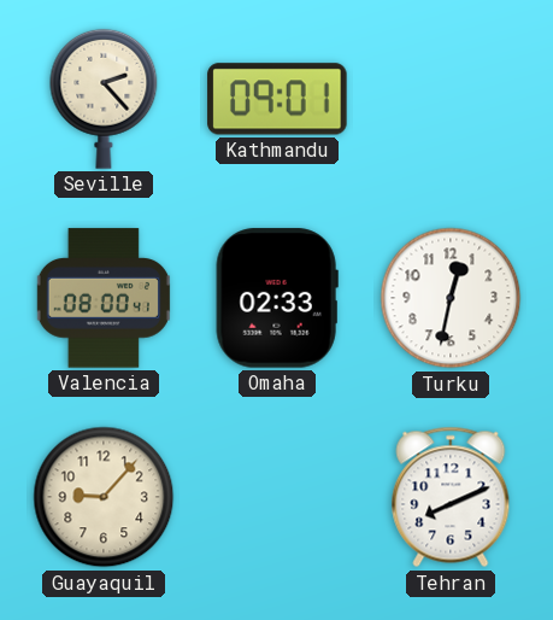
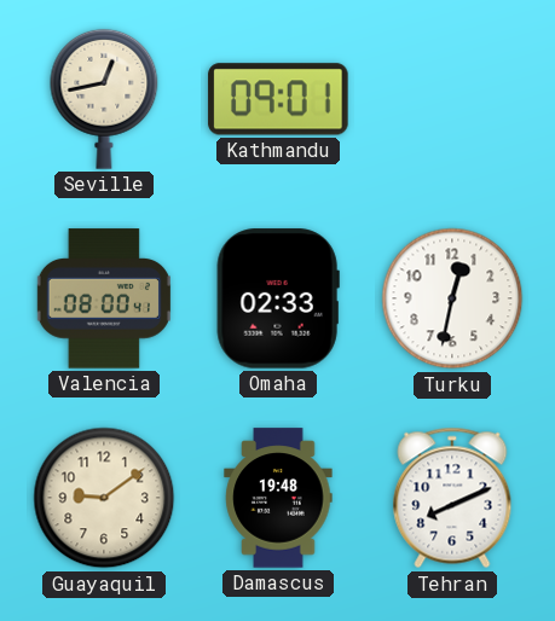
Seville: 2:23 -> 12:43 (104, 99)
Guayaquil: 9:07 -> 9:09 (104, 498)
Damascus: none -> 19:48 (278, 498)
